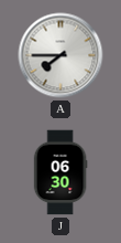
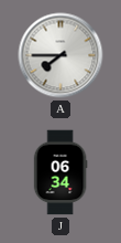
J: 06:30 -> 06:34 (61, 172)
